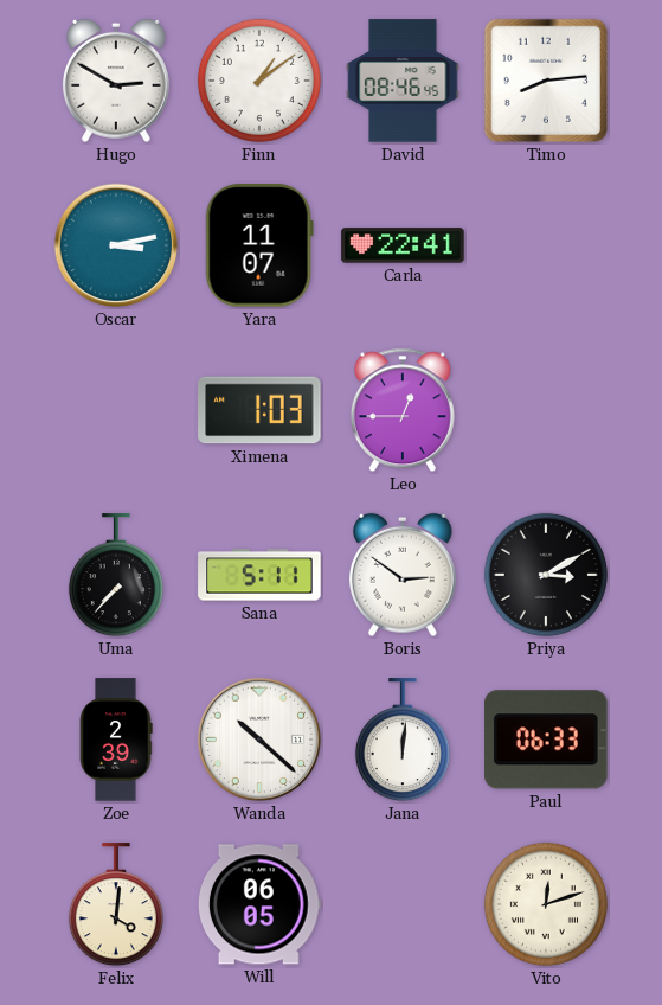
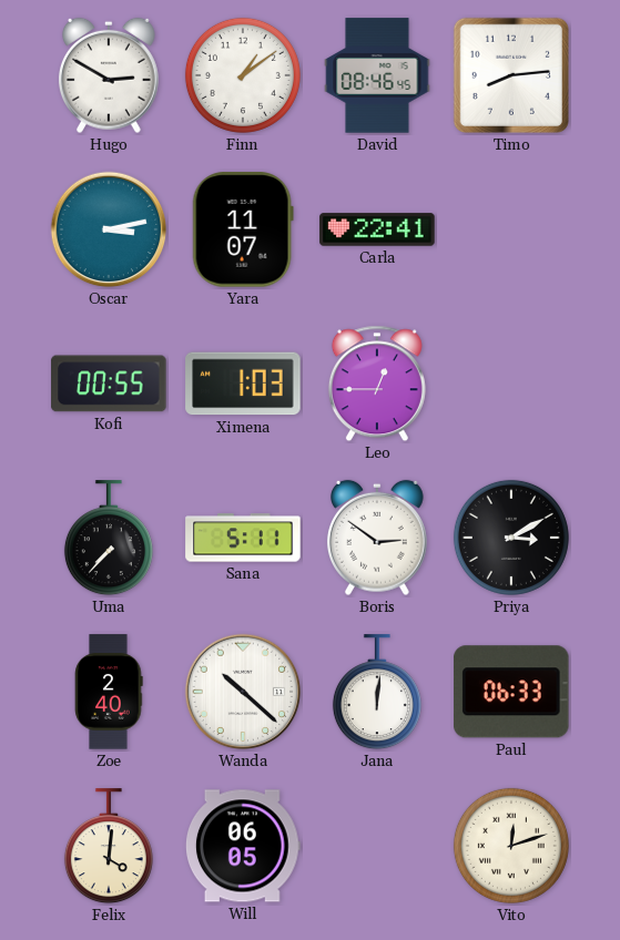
Kofi: none -> 00:55 (109, 384)
Zoe: 2:39 -> 2:40 (109, 692)
